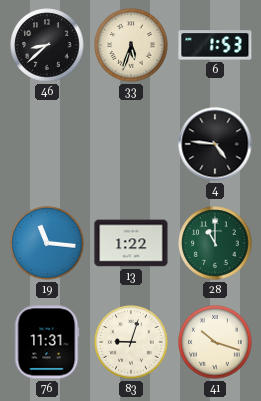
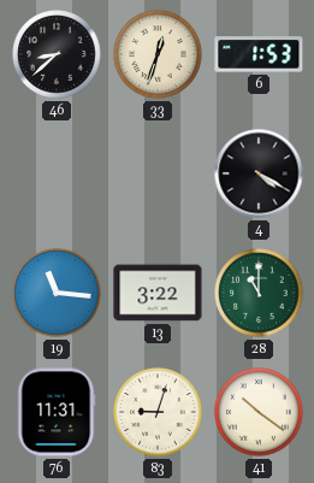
33: 5:33 -> 12:33 (158, 54)
4: 4:46 -> 4:20 (259, 173)
13: 1:22 -> 3:22 (158, 293)
41: 10:18 -> 10:21 (259, 412)
